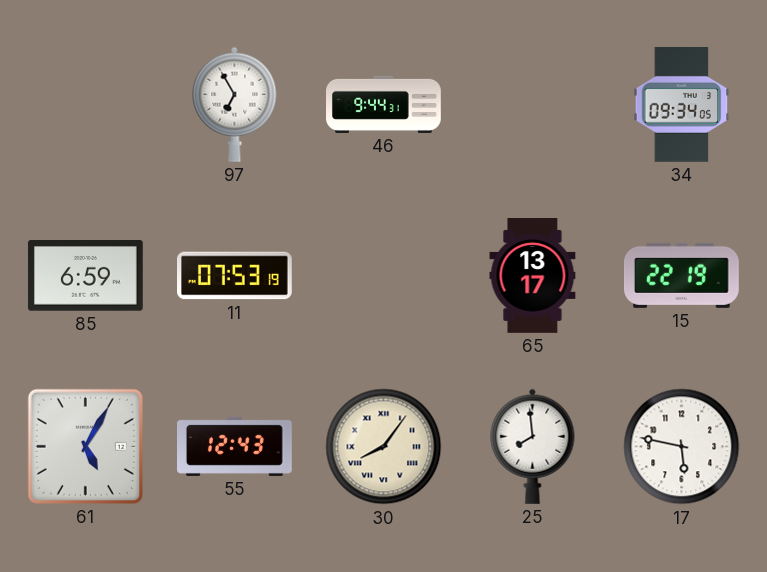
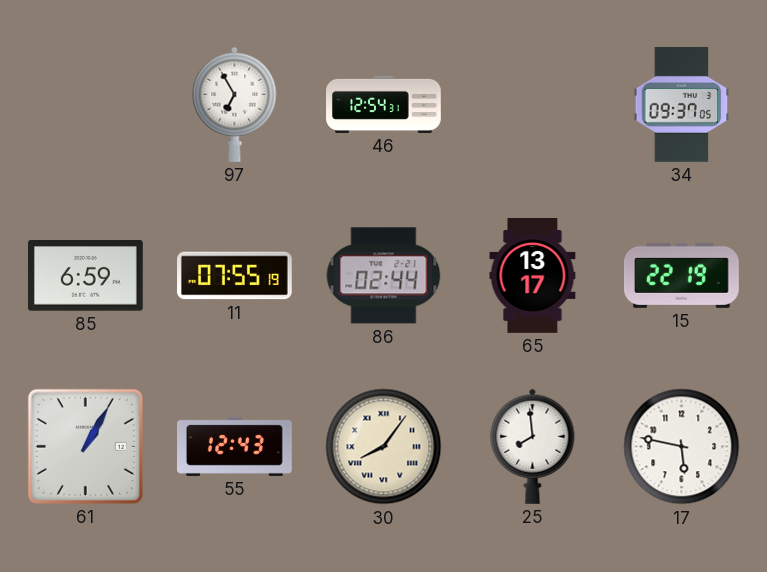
46: 9:44 -> 12:54 (384, 104)
34: 09:34 -> 09:37 (682, 104)
11: 07:53 -> 07:55 (235, 276)
86: none -> 02:44 (384, 276)
61: 5:05 -> 1:05 (85, 446)
